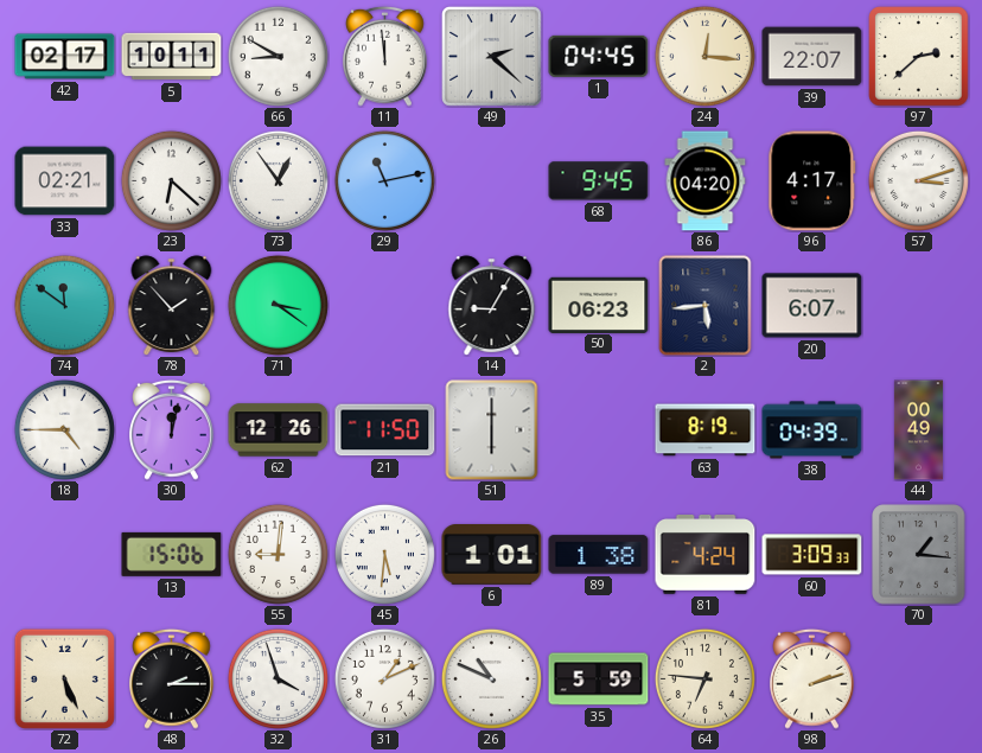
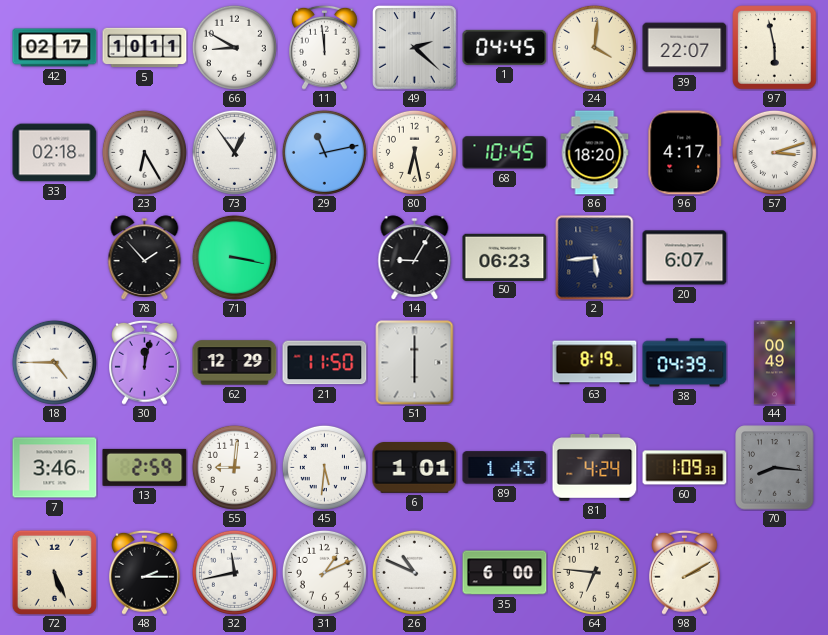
24: 12:16 -> 4:01 (594, 47)
97: 2:38 -> 5:58 (775, 48)
33: 02:21 -> 02:18 (55, 153)
23: 6:22 -> 6:25 (144, 152)
80: none -> 6:28 (414, 152)
68: 9:45 -> 10:45 (505, 153)
86: 04:20 -> 18:20 (595, 153)
74: 11:51 -> none (64, 305)
71: 3:21 -> 3:17 (234, 257)
62: 12:26 -> 12:29 (235, 363)
7: none -> 3:46 (55, 468)
13: 15:06 -> 2:59 (145, 467)
89: 1:38 -> 1:43 (505, 468)
60: 3:09 -> 1:09 (685, 468)
70: 1:16 -> 8:16 (775, 468)
32: 3:57 -> 11:43 (234, 572)
35: 5:59 -> 6:00 (505, 573)
98: 2:12 -> 2:10 (685, 572)
